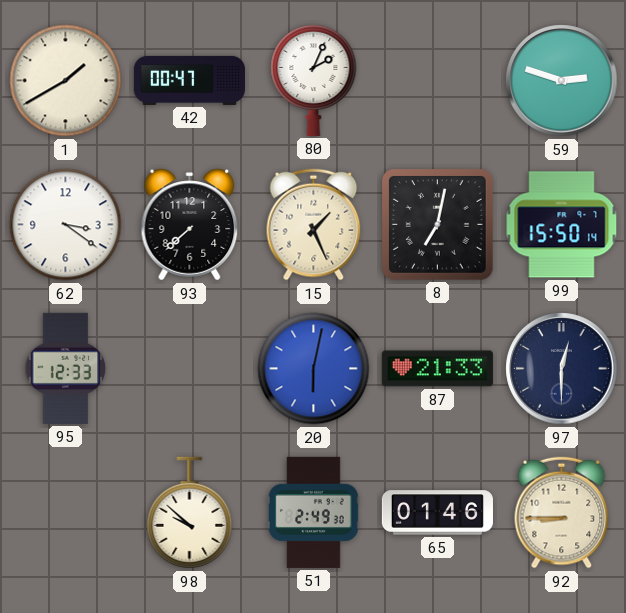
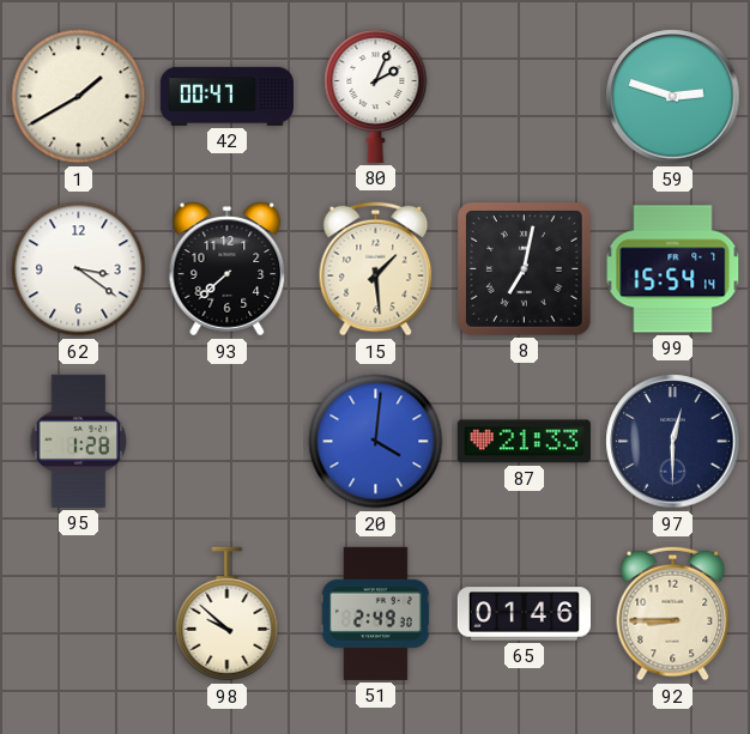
15: 1:26 -> 1:29 (376, 269)
99: 15:50 -> 15:54 (673, 269)
95: 12:33 -> 1:28 (79, 441)
20: 6:02 -> 4:01 (376, 442)
